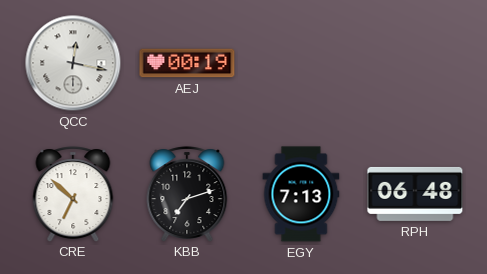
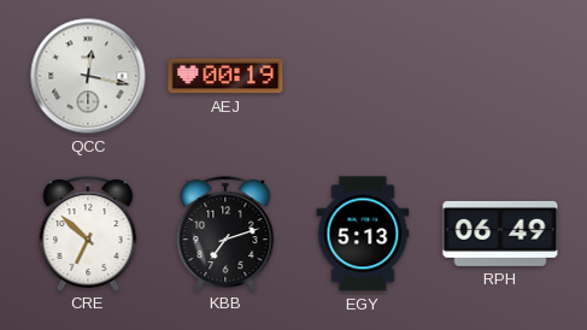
EGY: 7:13 -> 5:13 (363, 234)
RPH: 06:48 -> 06:49 (500, 234)
